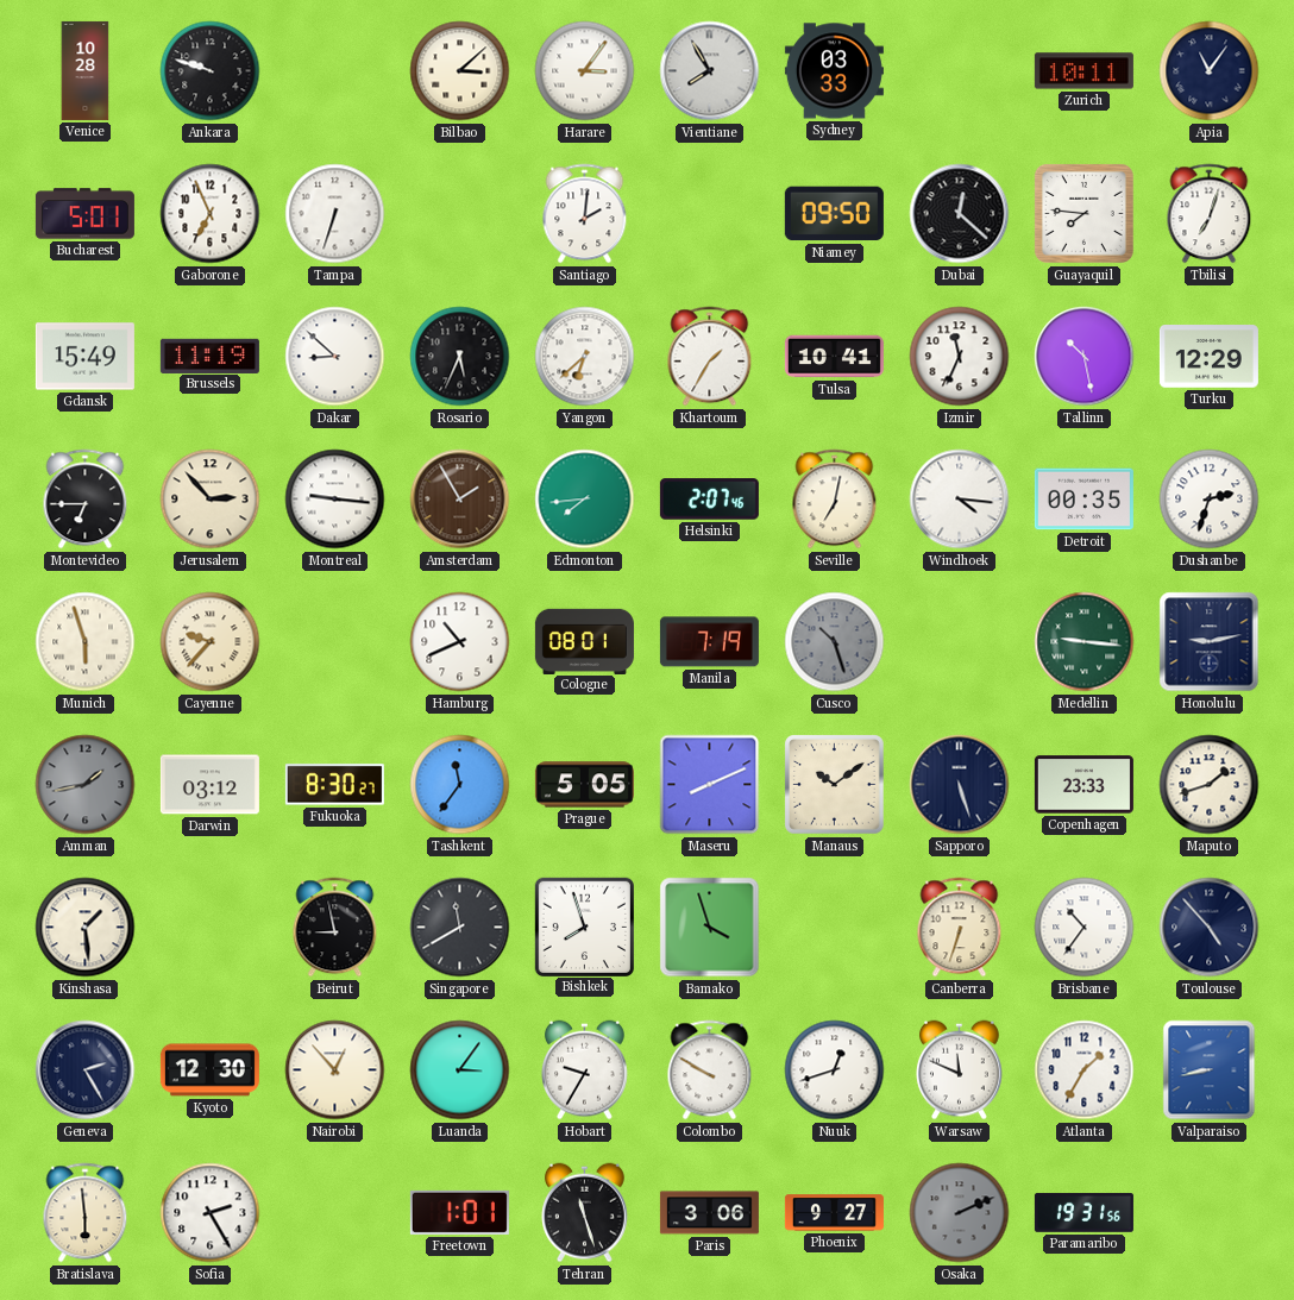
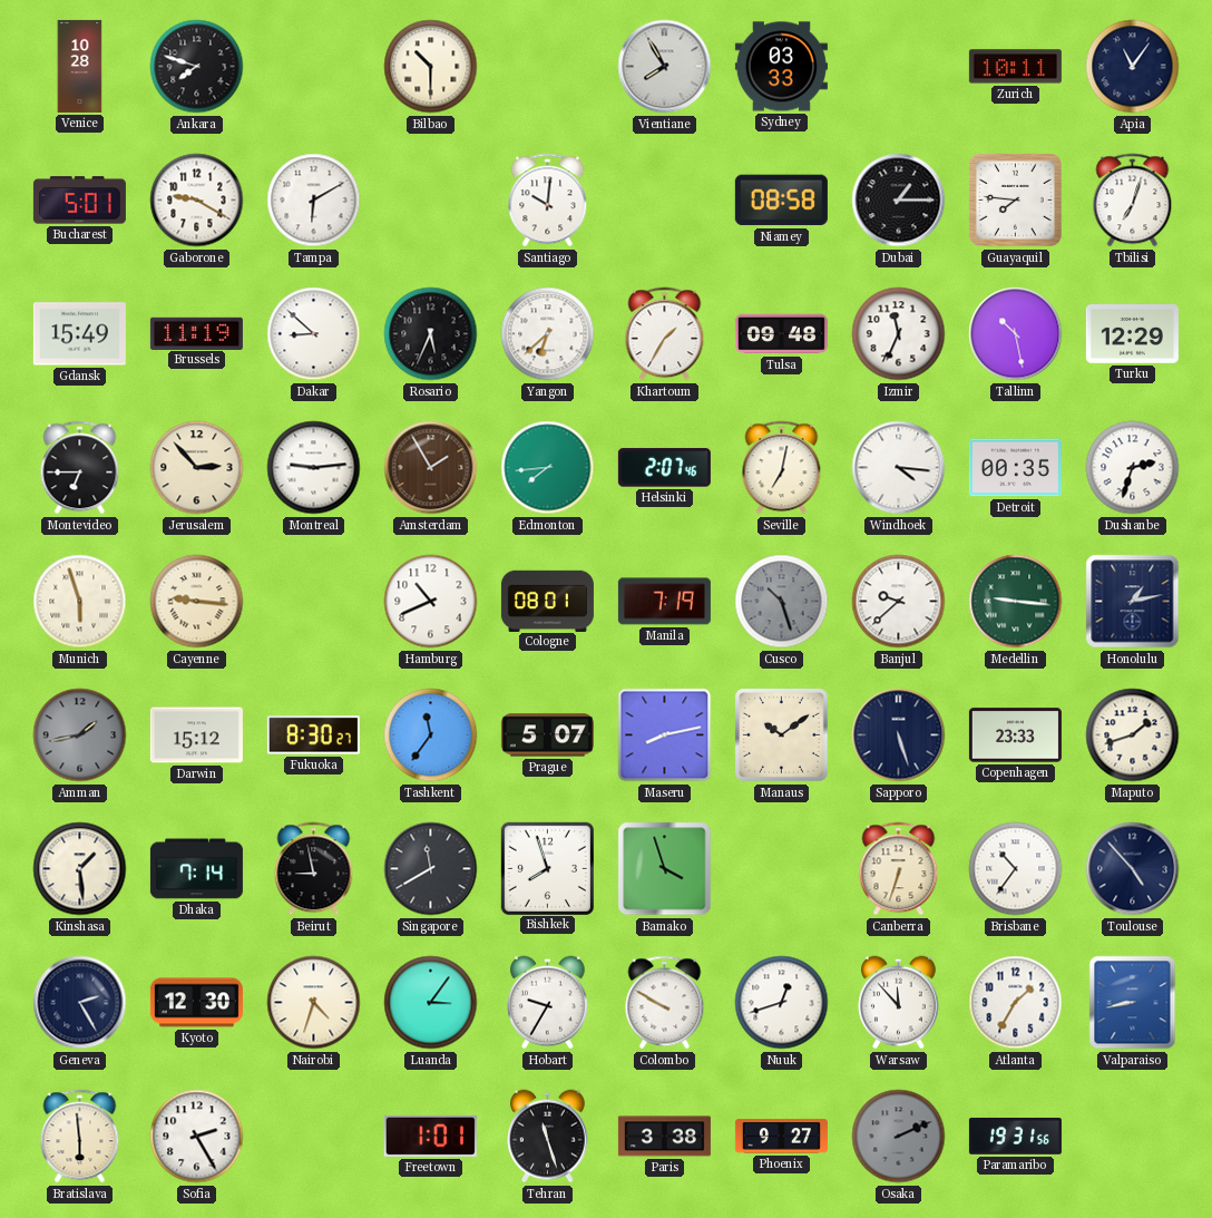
Ankara: 9:48 -> 7:48 (197, 67)
Bilbao: 3:08 -> 10:30 (431, 67)
Harare: 3:06 -> none (585, 71)
Gaborone: 6:56 -> 9:20 (197, 201)
Tampa: 6:33 -> 6:10 (314, 201)
Santiago: 2:01 -> 10:01 (548, 201)
Niamey: 09:50 -> 08:58 (781, 201)
Dubai: 12:22 -> 1:15 (899, 201)
Tulsa: 10:41 -> 09:48 (781, 334)
Montreal: 9:16 -> 9:14 (314, 468)
Cayenne: 9:37 -> 9:16 (197, 602)
Banjul: none -> 9:38 (899, 602)
Honolulu: 9:13 -> 1:13 (1133, 602)
Darwin: 03:12 -> 15:12 (196, 735)
Prague: 5:05 -> 5:07 (547, 735)
Maseru: 8:11 -> 8:13 (665, 735)
Dhaka: none -> 7:14 (196, 869)
Nairobi: 12:53 -> 4:33 (314, 1003)
Warsaw: 11:49 -> 11:53 (899, 1003)
Paris: 3:06 -> 3:38 (664, 1137)
